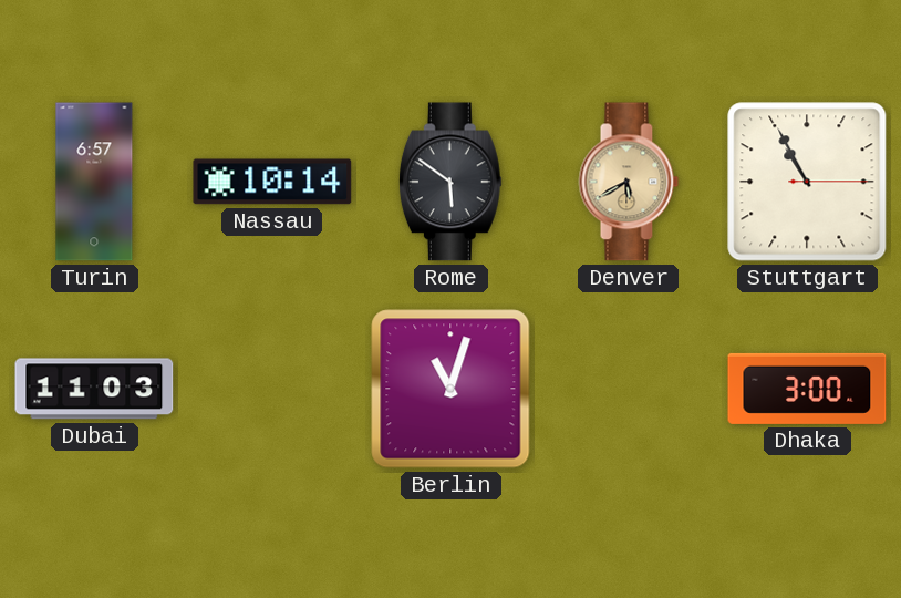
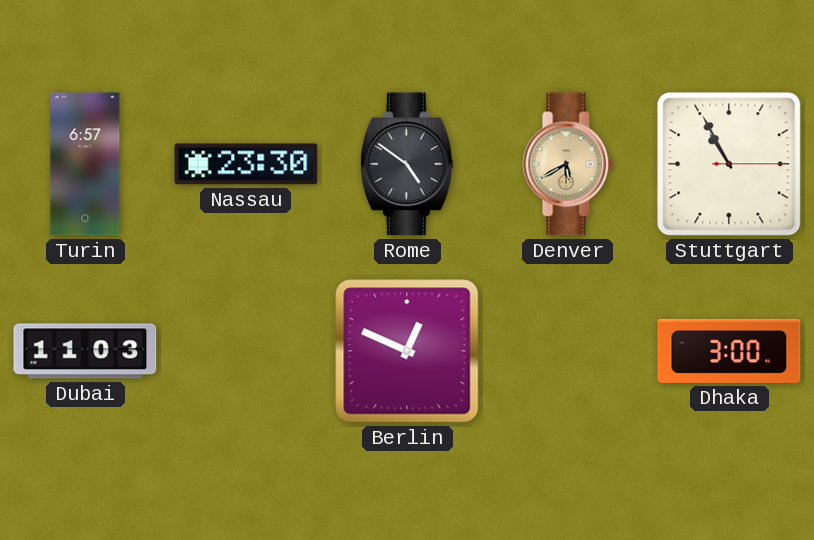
Nassau: 10:14 -> 23:30 (246, 164)
Rome: 5:51 -> 4:51 (407, 164)
Berlin: 11:03 -> 12:49 (407, 351)
